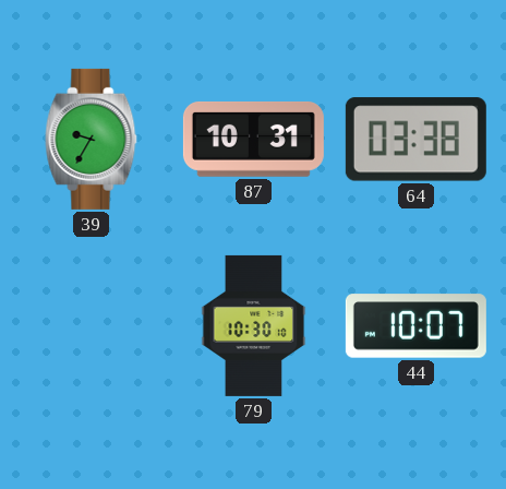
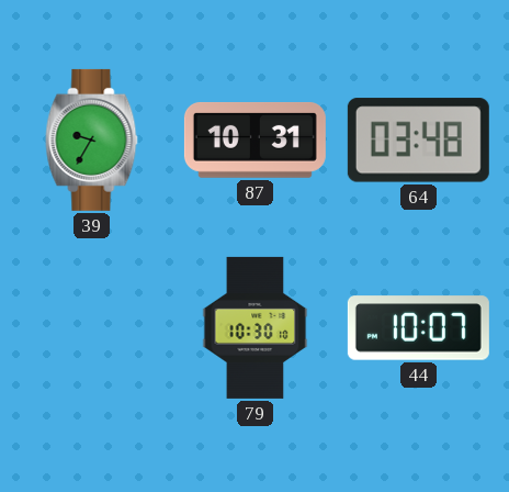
64: 03:38 -> 03:48 (418, 141)
